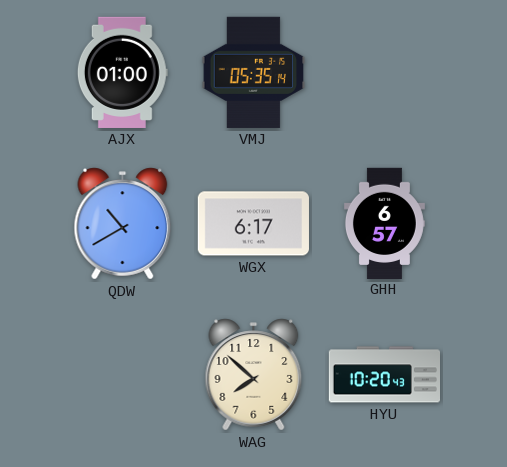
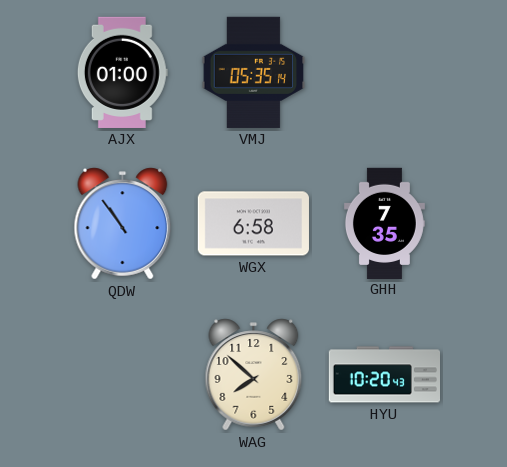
QDW: 10:40 -> 10:54 (123, 224)
WGX: 6:17 -> 6:58 (253, 224)
GHH: 6:57 -> 7:35 (384, 223)
